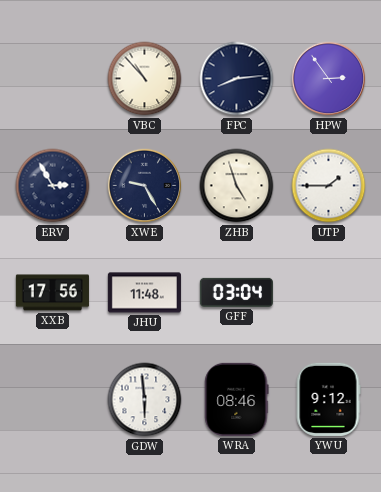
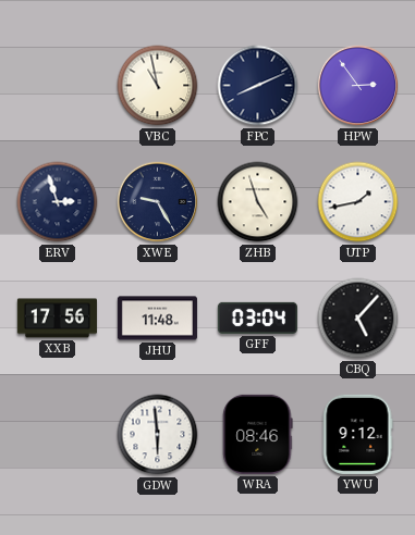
VBC: 10:53 -> 10:58 (158, 86)
FPC: 8:14 -> 8:11 (258, 86)
ERV: 2:55 -> 2:57 (58, 202)
UTP: 1:45 -> 1:43 (358, 202)
CBQ: none -> 5:07 (358, 319)
